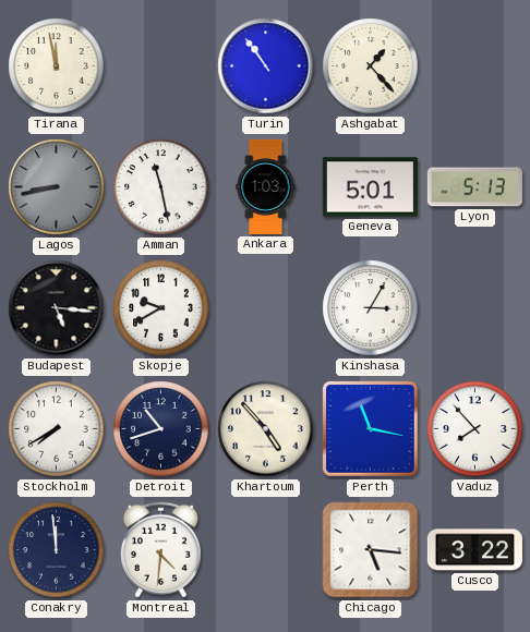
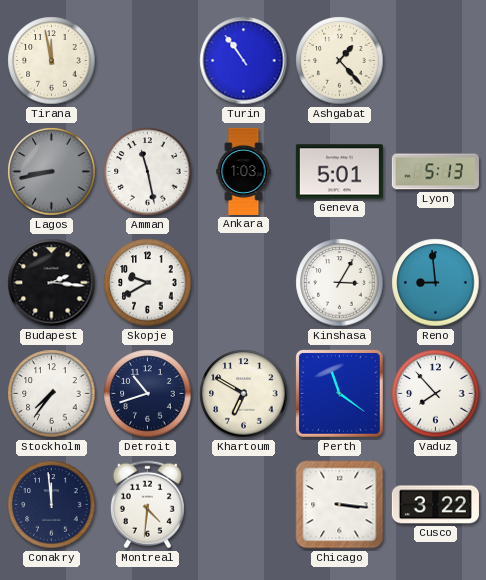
Budapest: 5:16 -> 2:16 (52, 283)
Reno: none -> 8:59 (436, 283)
Stockholm: 7:40 -> 7:36 (52, 394)
Khartoum: 4:53 -> 6:50 (244, 394)
Perth: 11:17 -> 11:21 (340, 394)
Chicago: 5:16 -> 3:16 (340, 505)
